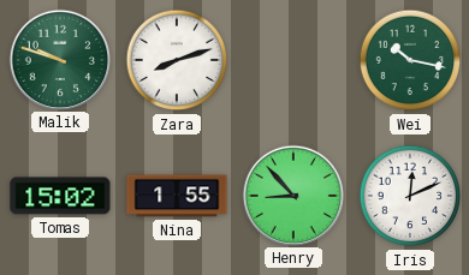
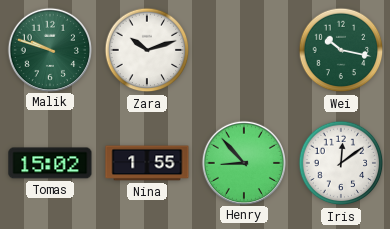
Zara: 8:12 -> 10:12 (147, 50)
Iris: 12:11 -> 12:09 (341, 163)
